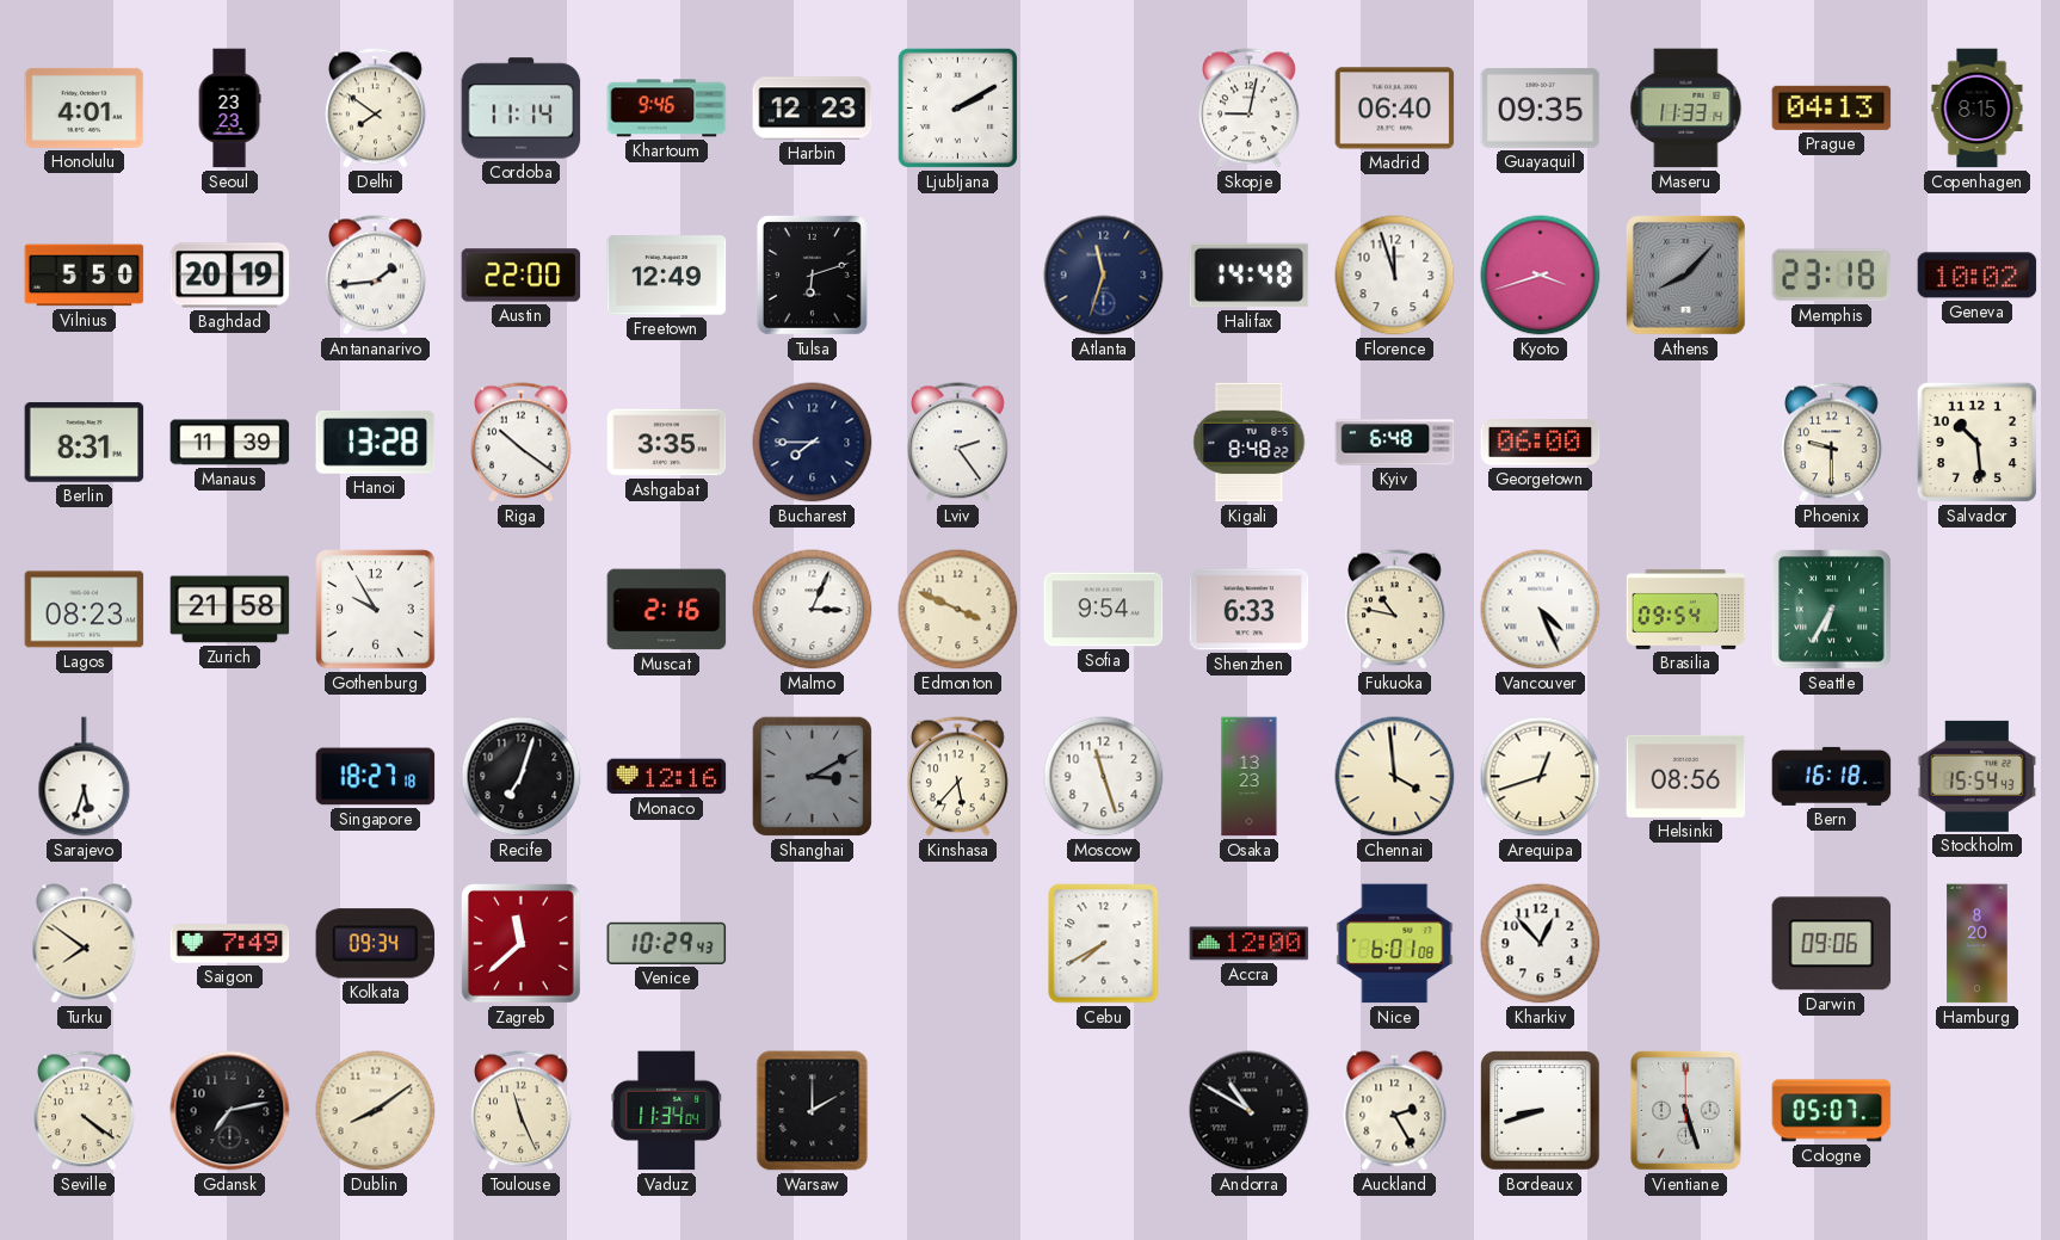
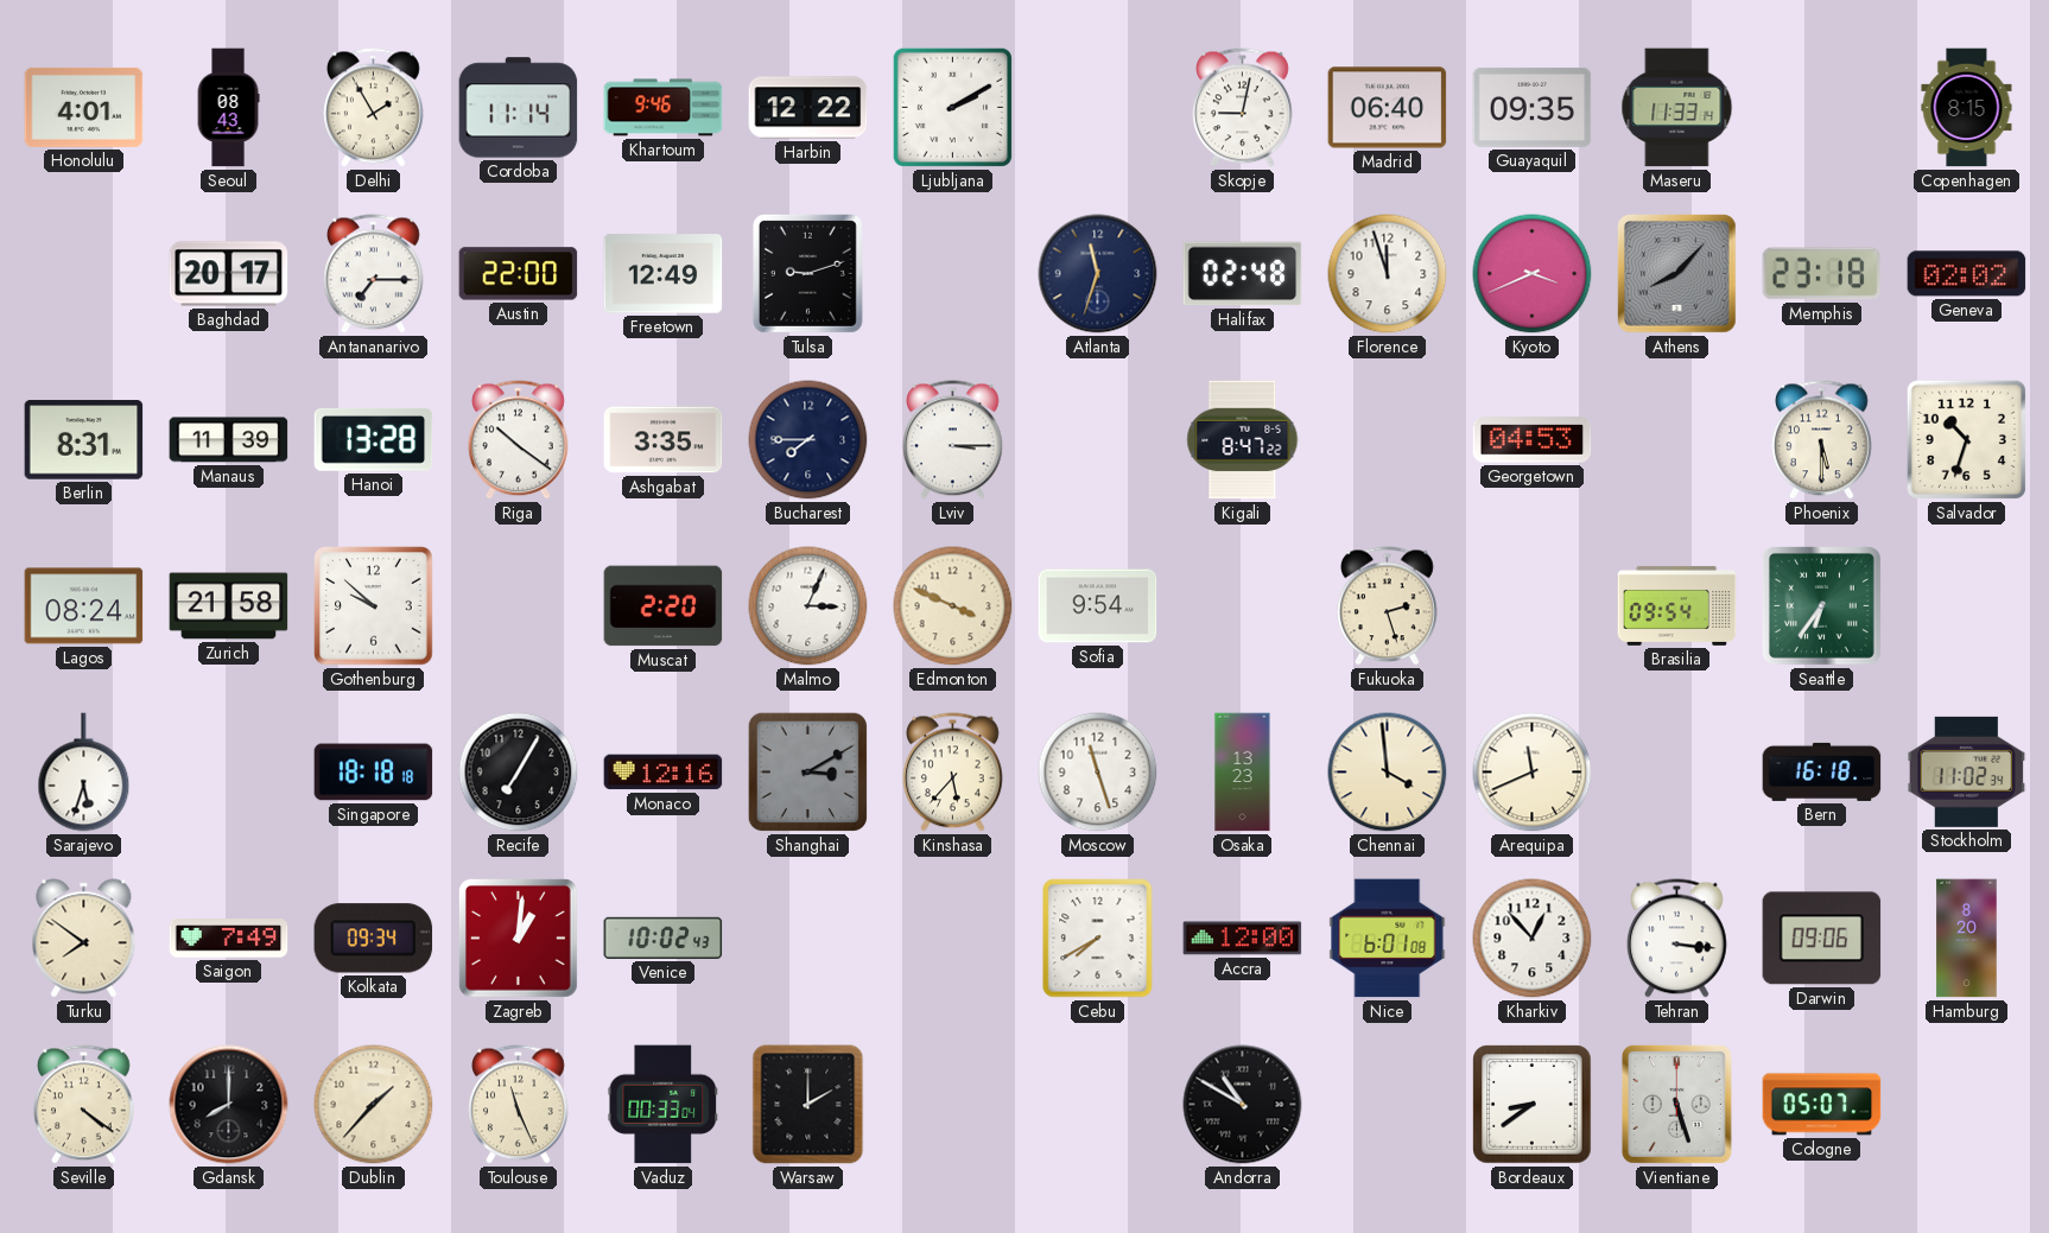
Seoul: 23:23 -> 08:43 (228, 108)
Delhi: 7:51 -> 1:55 (374, 108)
Harbin: 12:23 -> 12:22 (808, 108)
Prague: 04:13 -> none (1832, 107)
Vilnius: 5:50 -> none (85, 276)
Baghdad: 20:19 -> 20:17 (229, 274)
Antananarivo: 1:44 -> 7:15 (374, 274)
Tulsa: 6:12 -> 9:12 (807, 273)
Halifax: 14:48 -> 02:48 (1243, 274)
Kyoto: 3:42 -> 3:41 (1533, 274)
Geneva: 10:02 -> 02:02 (1967, 274)
Lviv: 2:24 -> 3:15 (953, 440)
Kigali: 8:48 -> 8:47 (1243, 440)
Kyiv: 6:48 -> none (1395, 443)
Georgetown: 06:00 -> 04:53 (1533, 440)
Phoenix: 9:30 -> 5:30 (1822, 440)
Salvador: 10:29 -> 10:33 (1966, 439)
Lagos: 08:23 -> 08:24 (84, 606)
Gothenburg: 9:55 -> 9:52 (374, 606)
Muscat: 2:16 -> 2:20 (664, 606)
Shenzhen: 6:33 -> none (1250, 610)
Fukuoka: 10:47 -> 2:27 (1388, 606)
Vancouver: 4:26 -> none (1541, 610)
Seattle: 6:35 -> 6:36 (1822, 606)
Singapore: 18:27 -> 18:18 (374, 773)
Recife: 7:03 -> 7:05 (519, 773)
Arequipa: 12:42 -> 11:41 (1533, 773)
Helsinki: 08:56 -> none (1686, 776)
Stockholm: 15:54 -> 11:02 (1967, 771)
Zagreb: 11:38 -> 1:01 (519, 939)
Venice: 10:29 -> 10:02 (664, 938)
Tehran: none -> 3:16 (1677, 939)
Gdansk: 7:13 -> 8:00 (229, 1105)
Dublin: 8:09 -> 1:37 (374, 1105)
Vaduz: 11:34 -> 00:33 (662, 1105)
Auckland: 2:25 -> none (1395, 1111)
Bordeaux: 8:42 -> 8:39 (1533, 1105)
